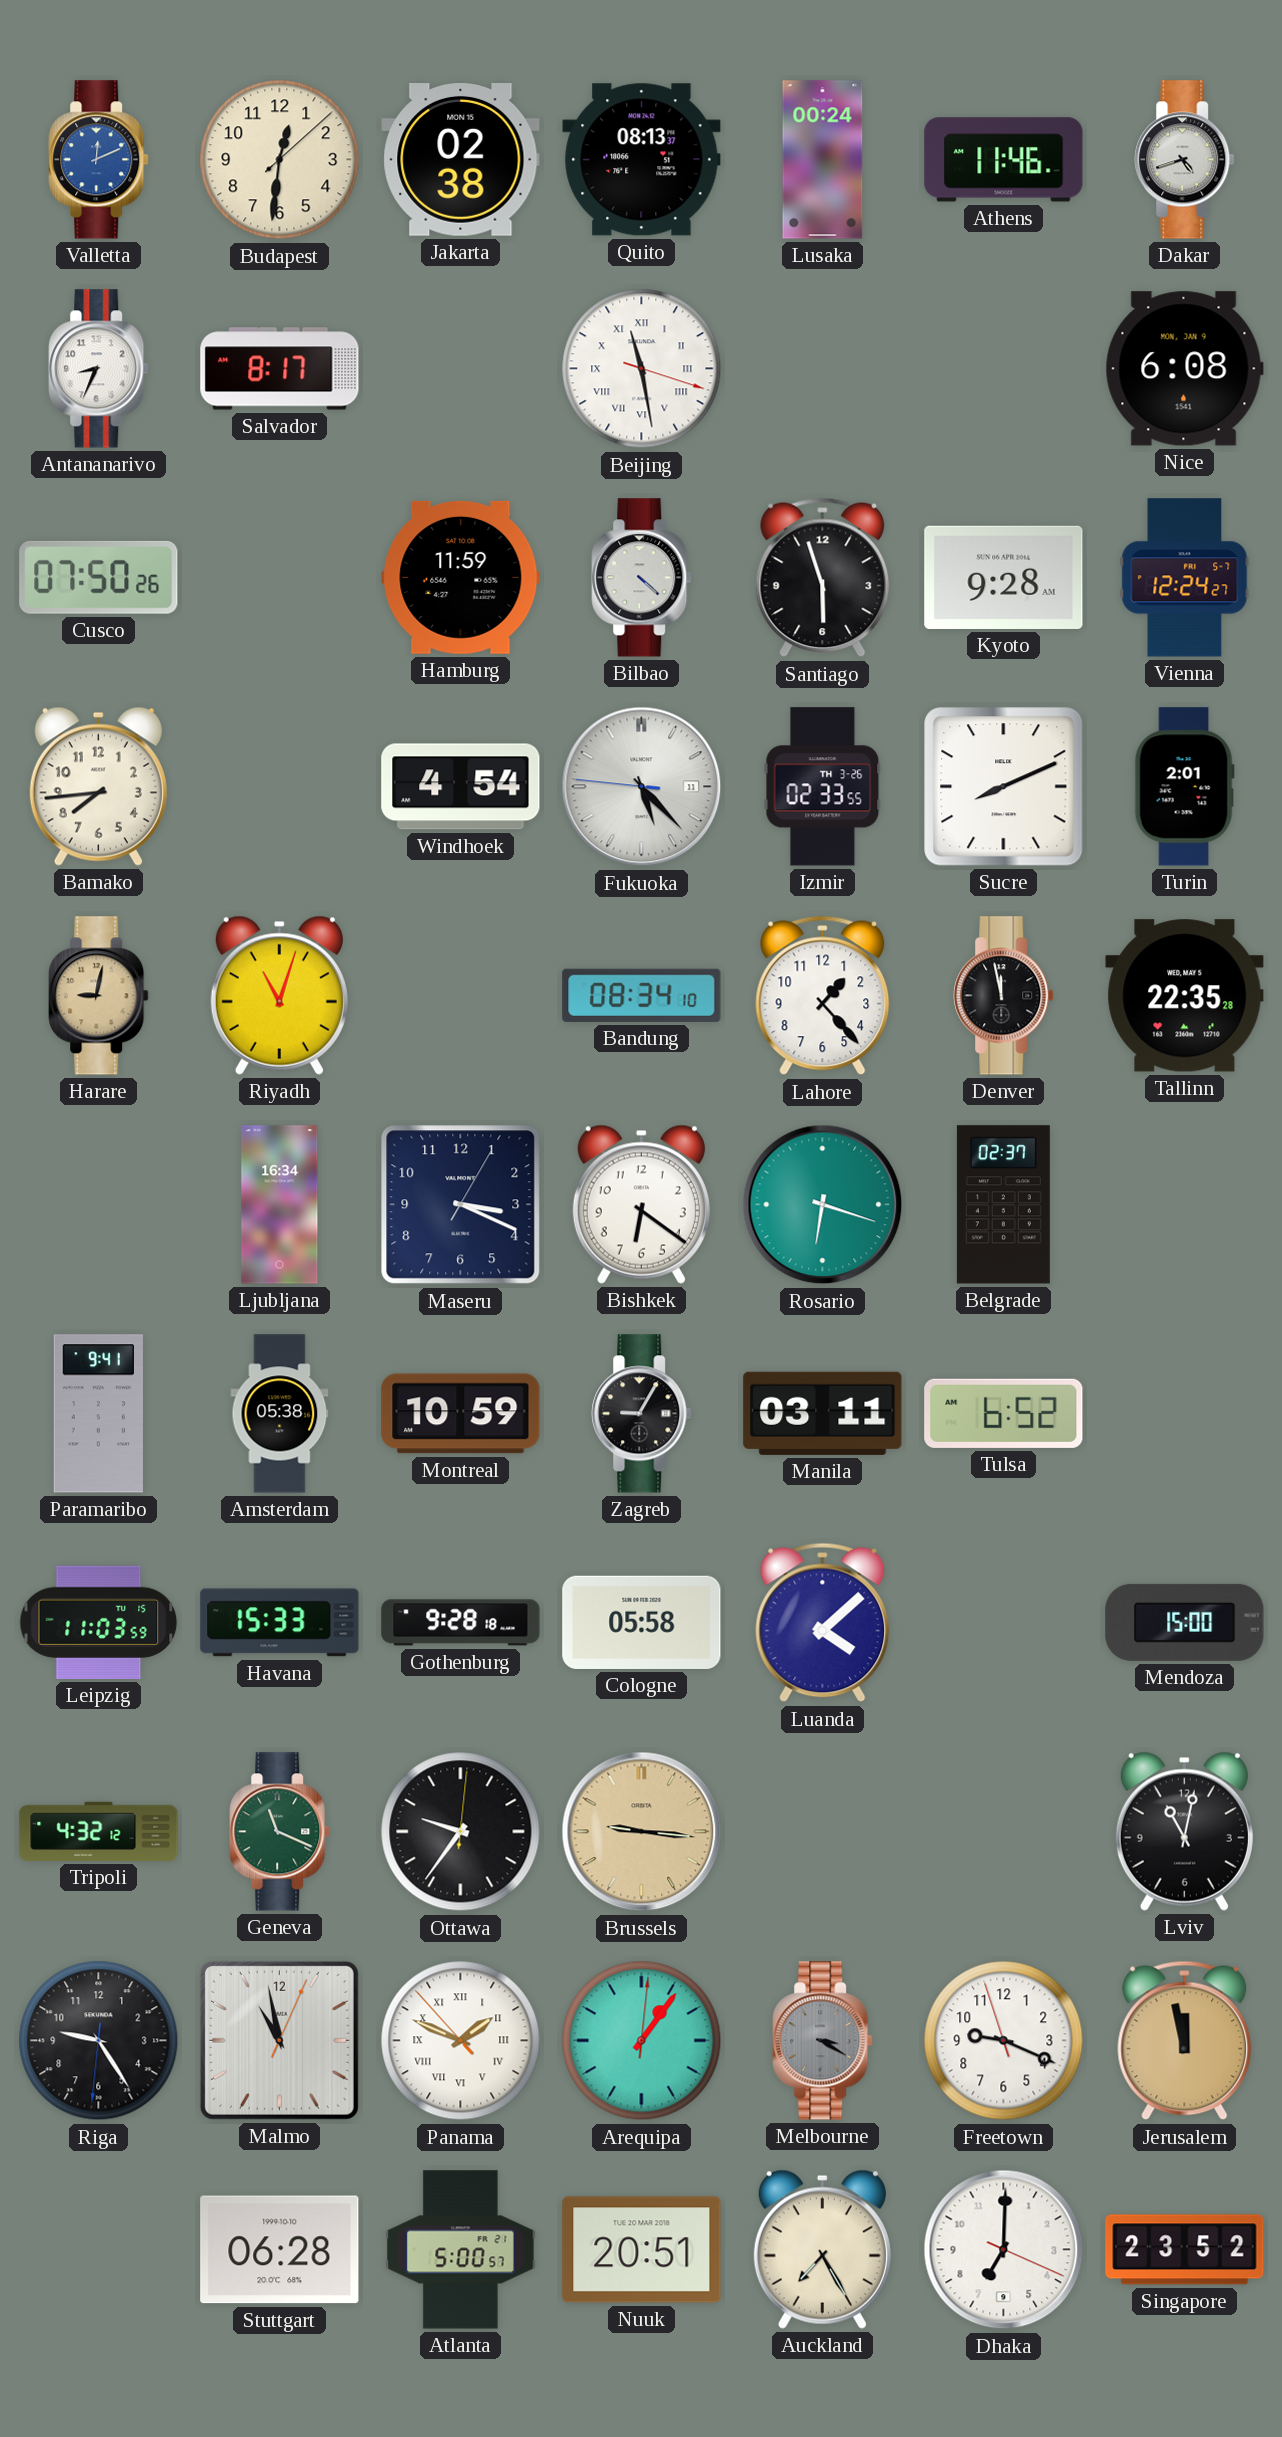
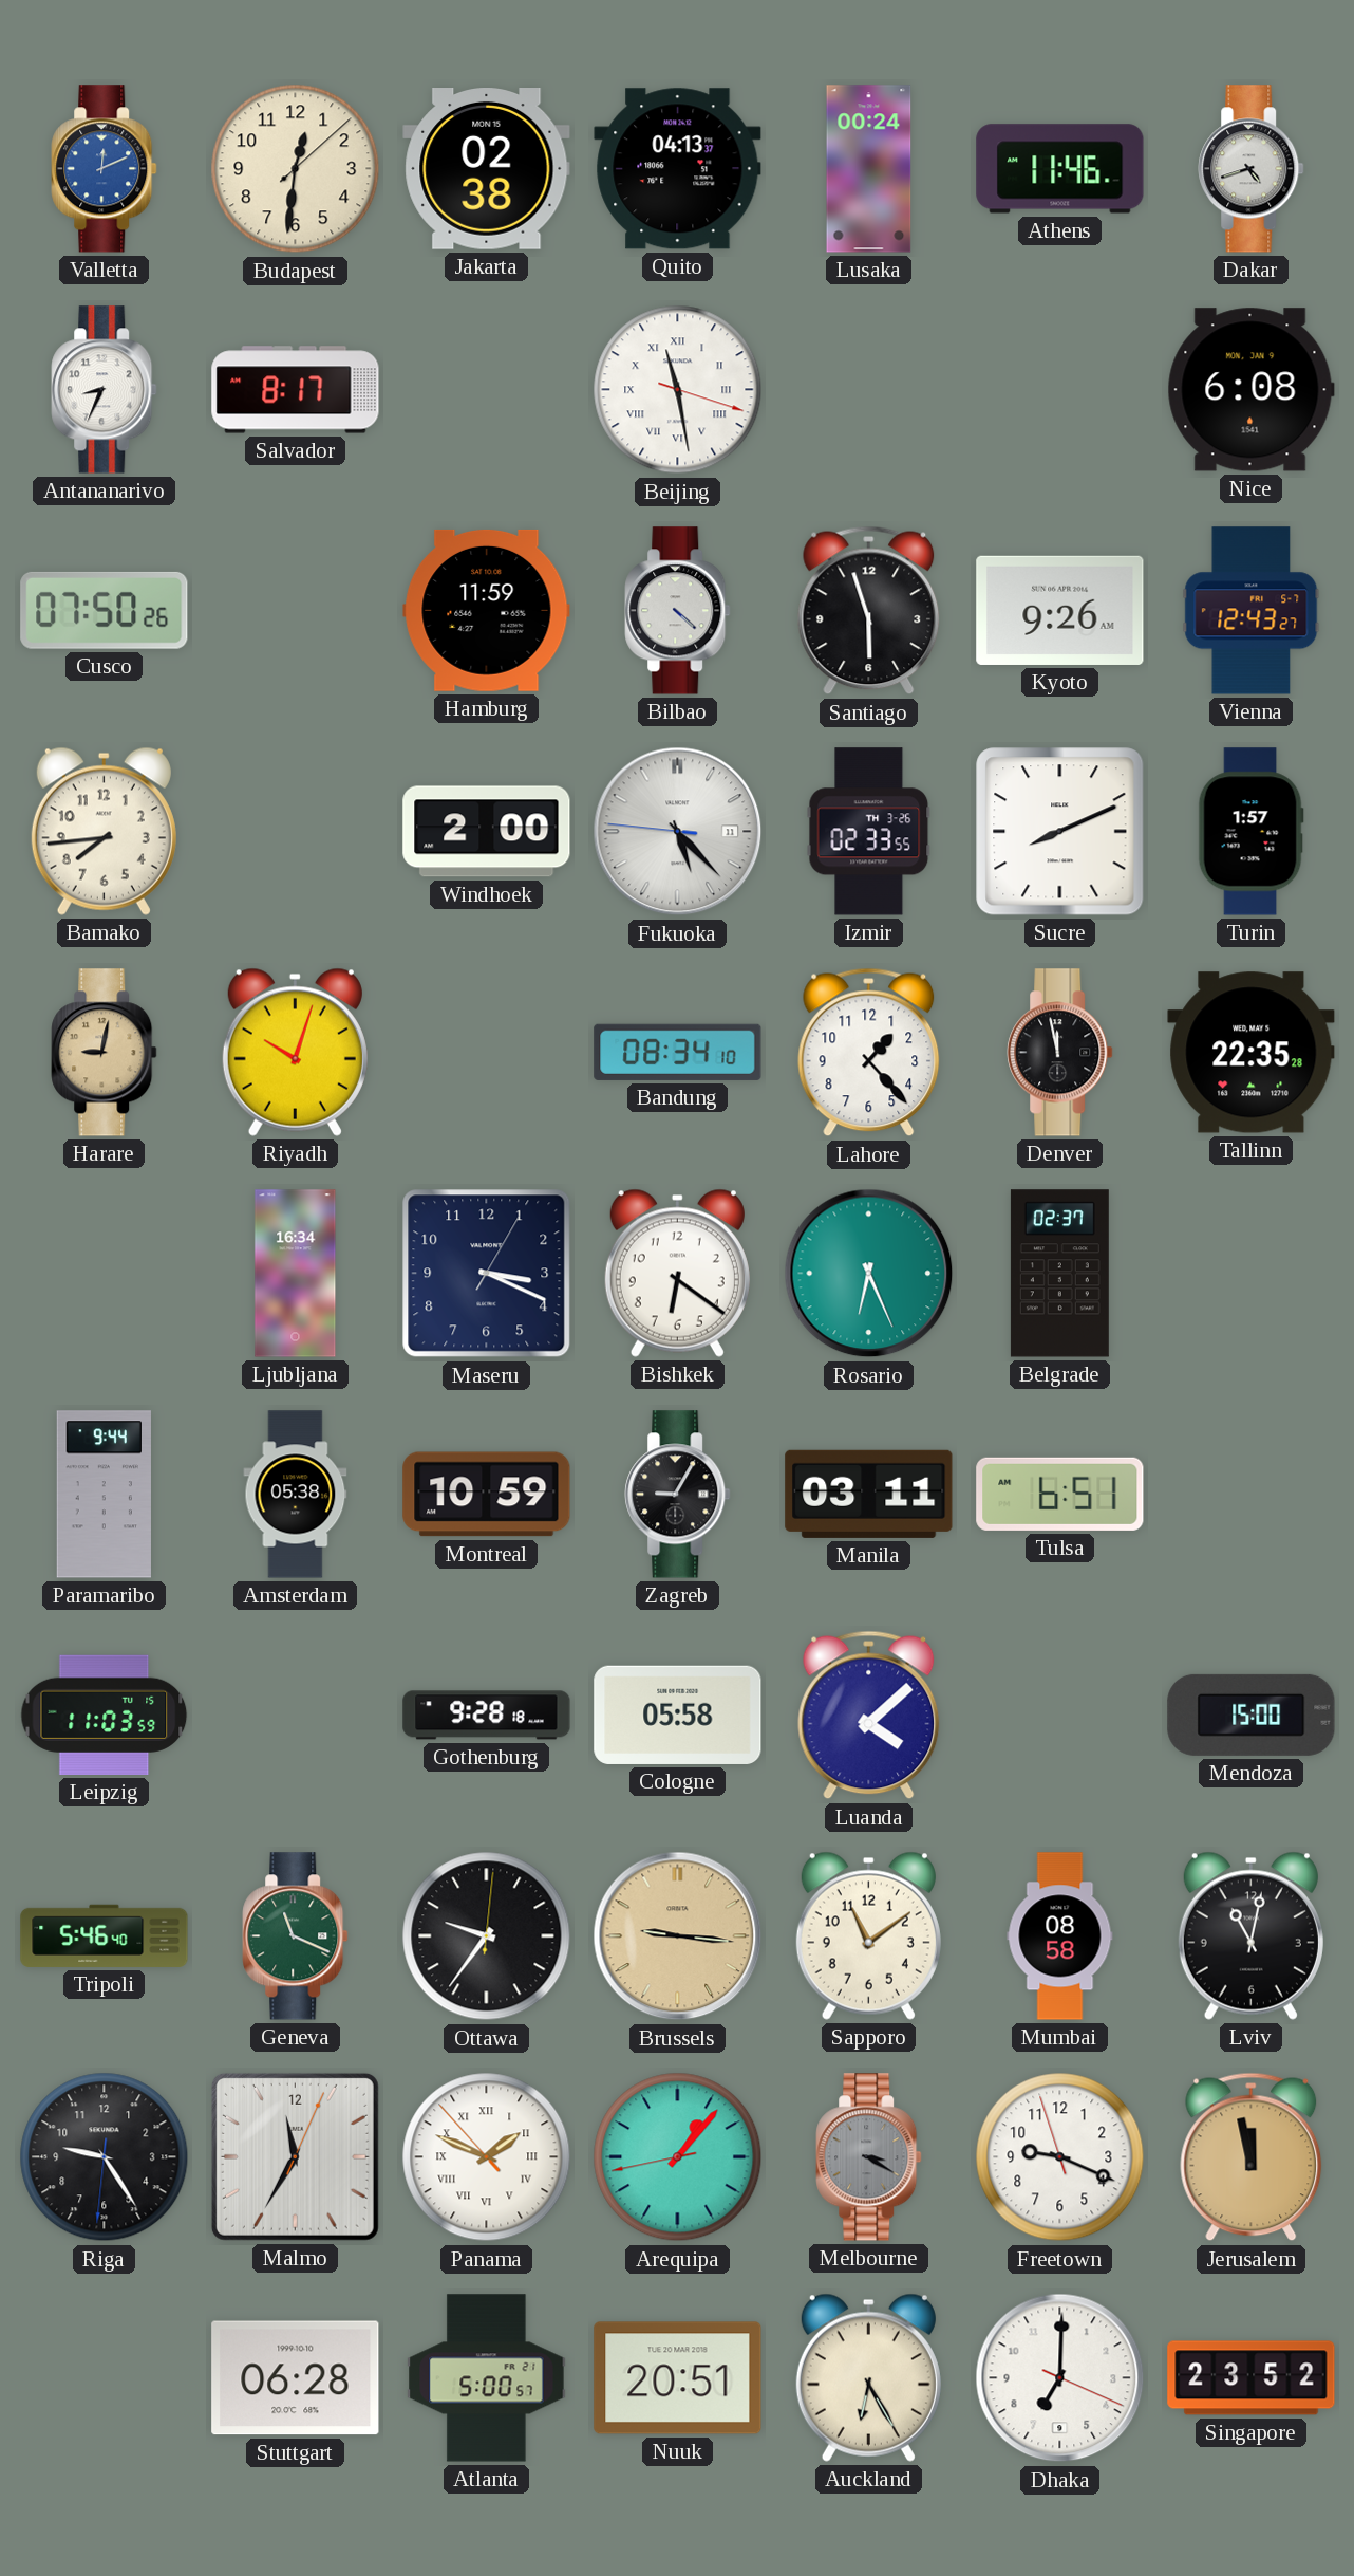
Quito: 08:13 -> 04:13 (678, 169)
Kyoto: 9:28 -> 9:26 (1060, 610)
Vienna: 12:24 -> 12:43 (1252, 611)
Windhoek: 4:54 -> 2:00 (487, 832)
Turin: 2:01 -> 1:57 (1250, 832)
Riyadh: 11:03 -> 10:03 (295, 1052)
Rosario: 6:18 -> 6:26 (869, 1274)
Paramaribo: 9:41 -> 9:44 (104, 1495)
Tulsa: 6:52 -> 6:51 (1060, 1494)
Havana: 15:33 -> none (280, 1623)
Tripoli: 4:32 -> 5:46 (105, 1935)
Sapporo: none -> 11:09 (868, 1935)
Mumbai: none -> 08:58 (1060, 1936)
Malmo: 10:58 -> 11:35 (295, 2156)
Arequipa: 1:06:01 -> 1:06:43 (678, 2157)
Auckland: 7:25 -> 6:25 (868, 2377)
